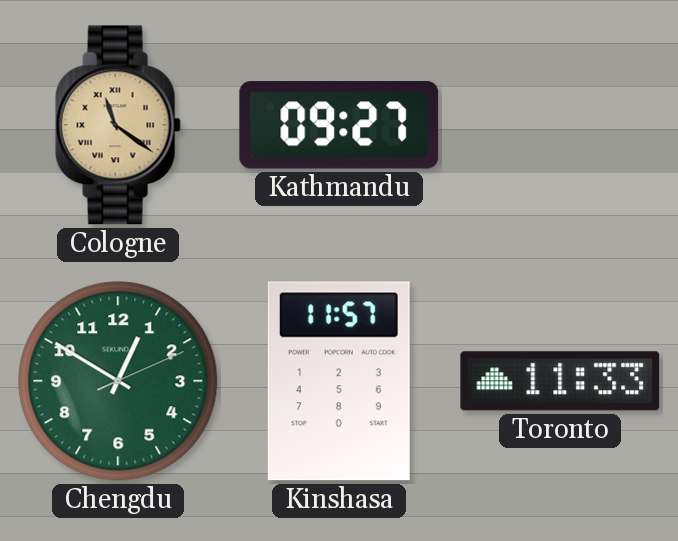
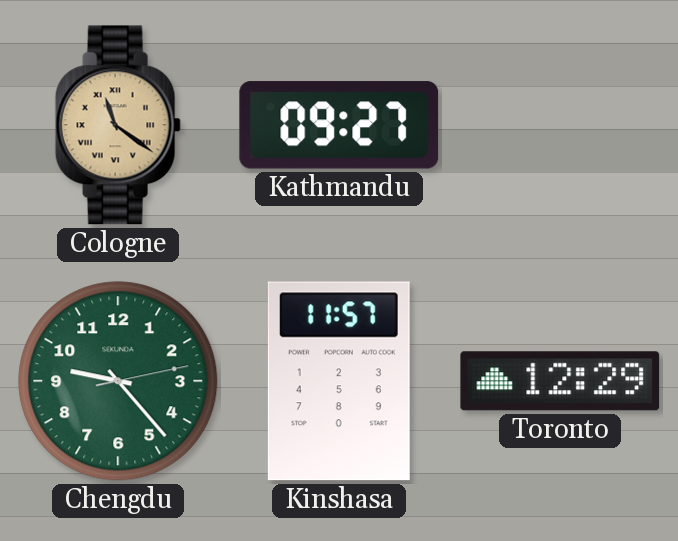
Chengdu: 12:50 -> 9:23 (118, 381)
Toronto: 11:33 -> 12:29 (560, 381)
